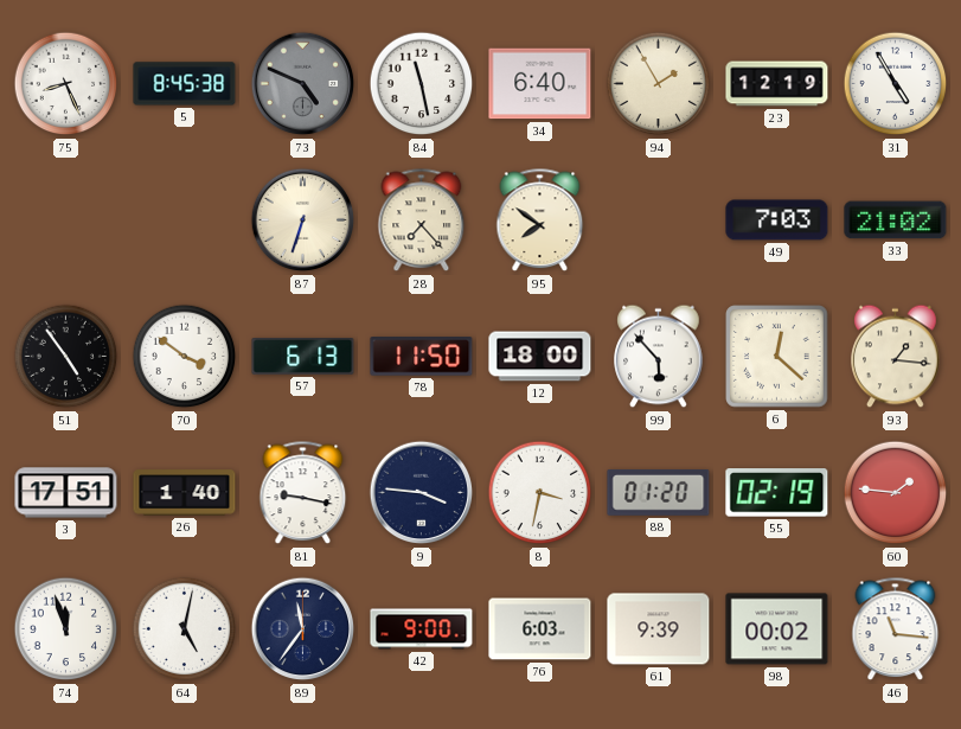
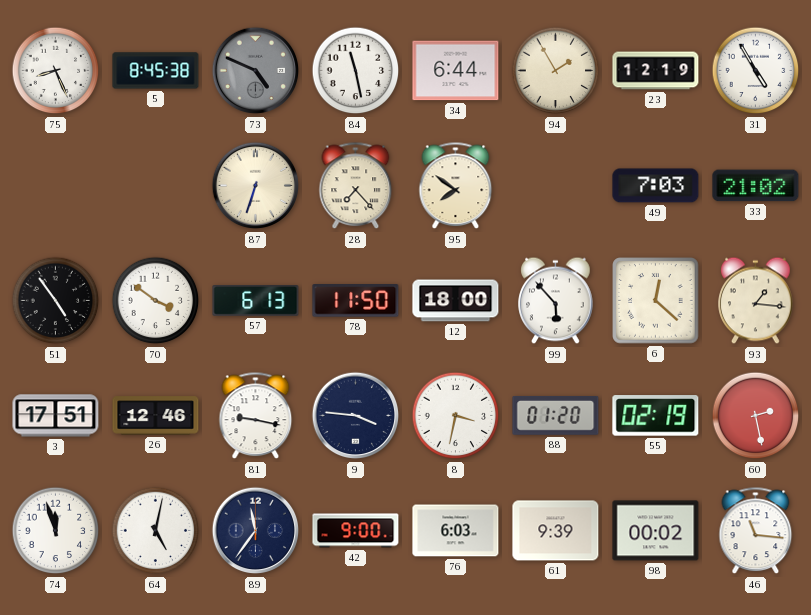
34: 6:40 -> 6:44 (456, 71)
26: 1:40 -> 12:46 (156, 416)
60: 1:46 -> 2:28 (756, 416)
